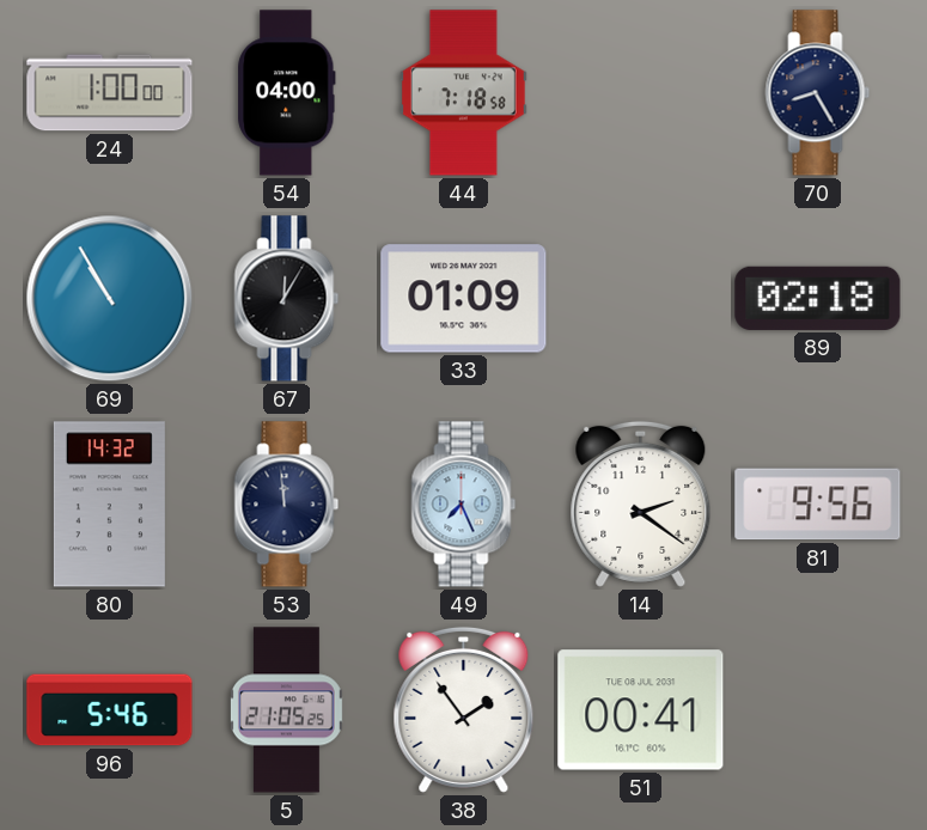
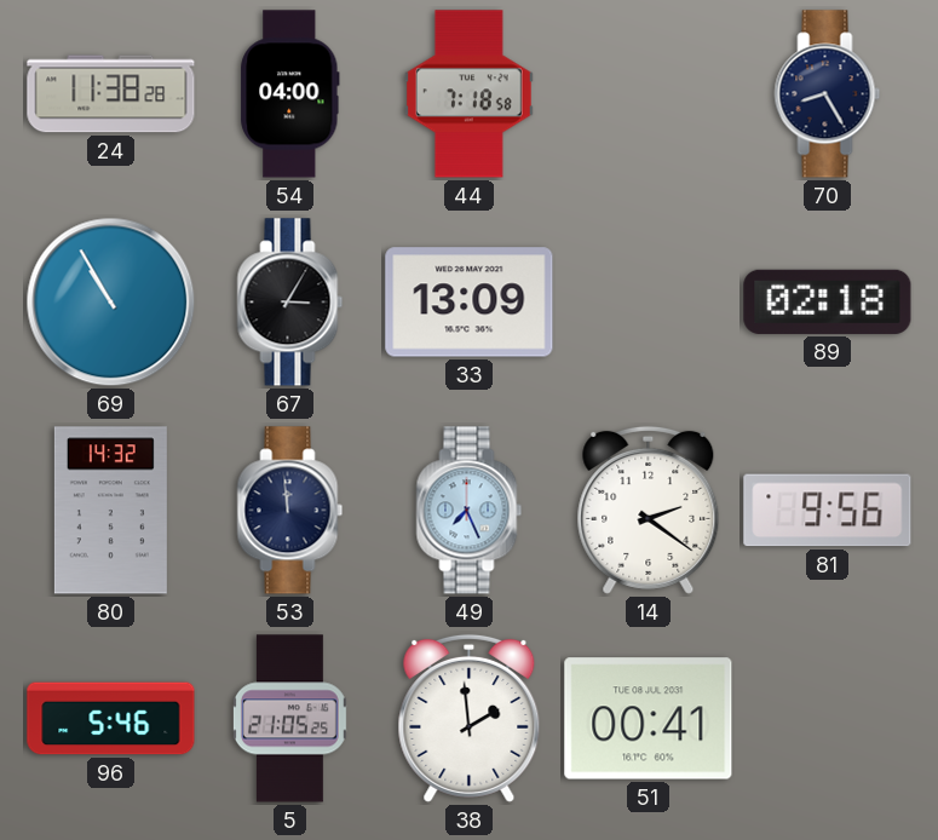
24: 1:00 -> 11:38 (111, 94)
67: 12:05 -> 3:05 (290, 303)
33: 01:09 -> 13:09 (470, 303)
38: 1:54 -> 1:59 (470, 718)
